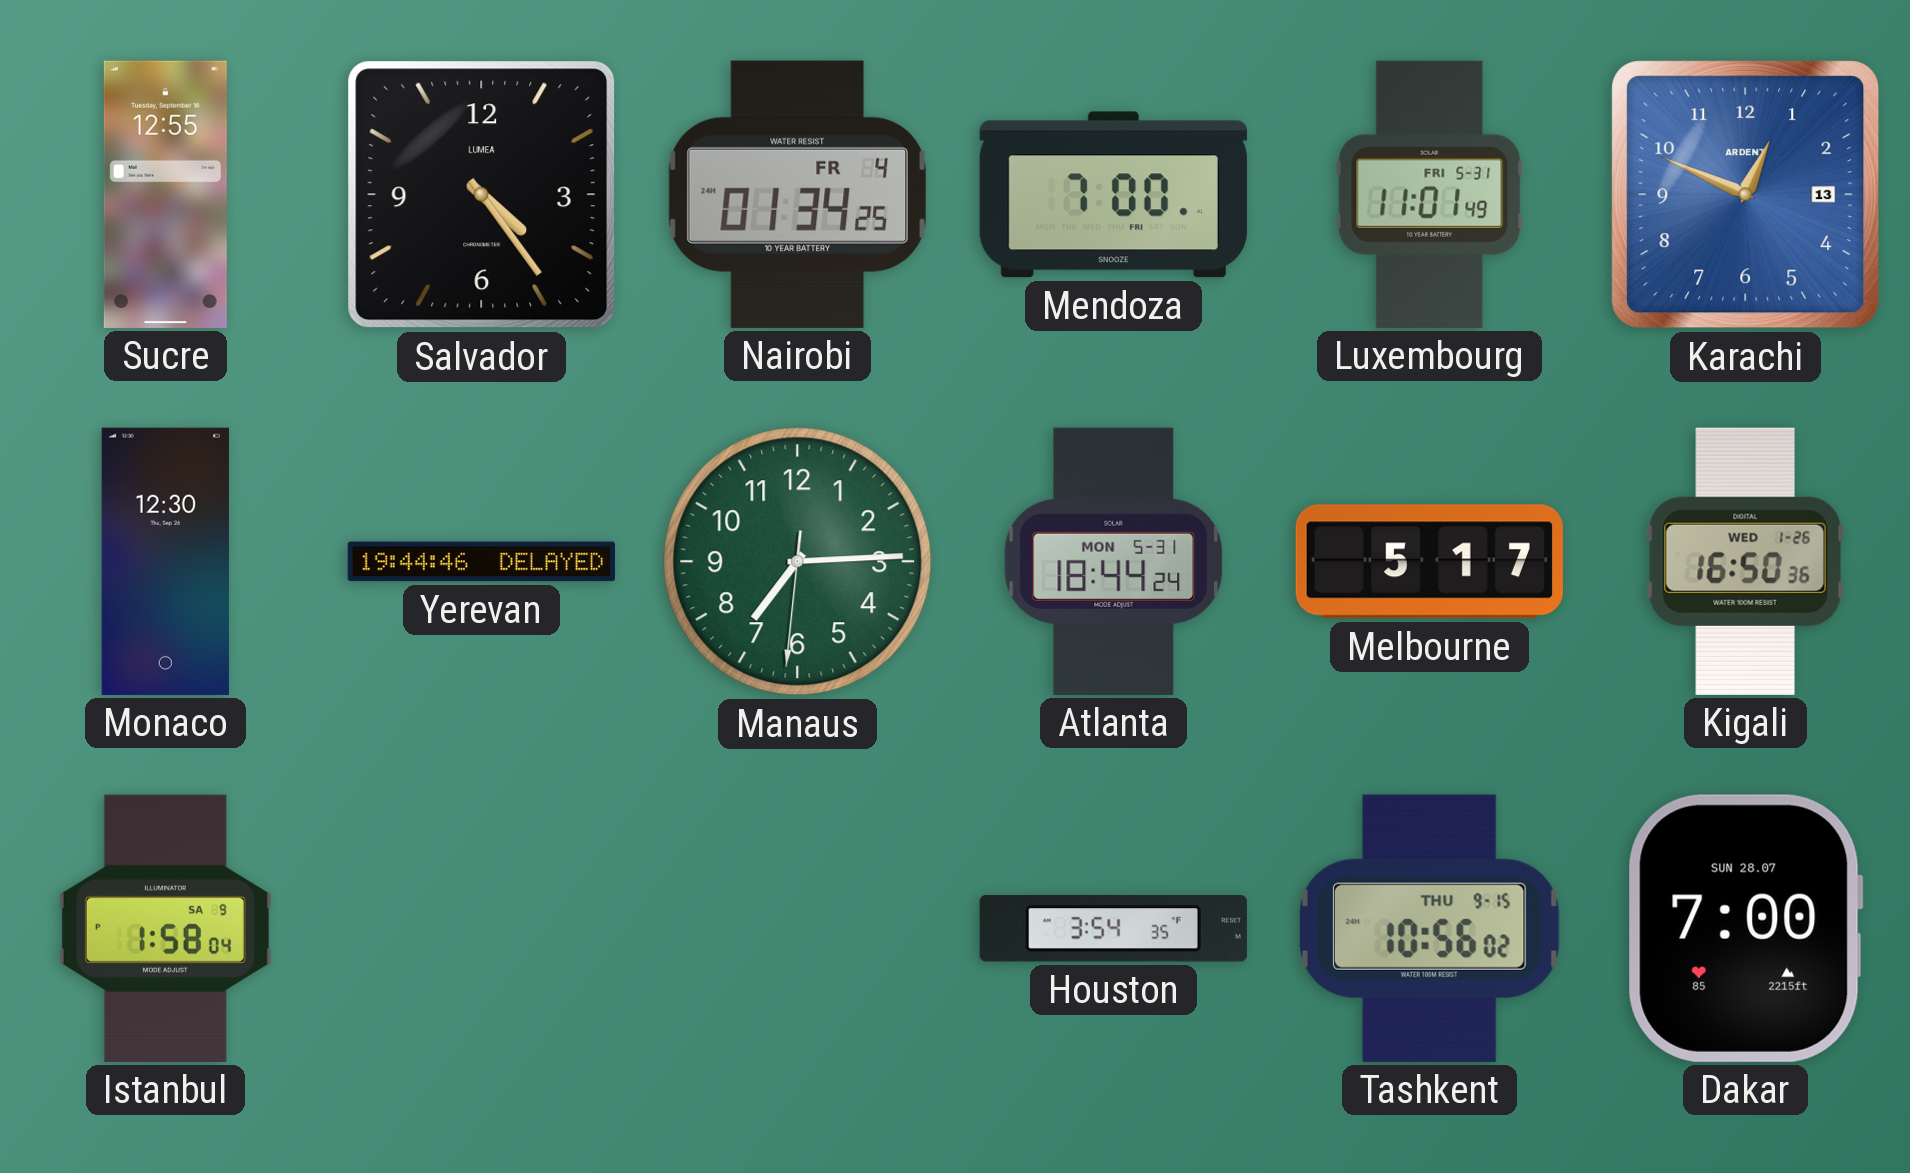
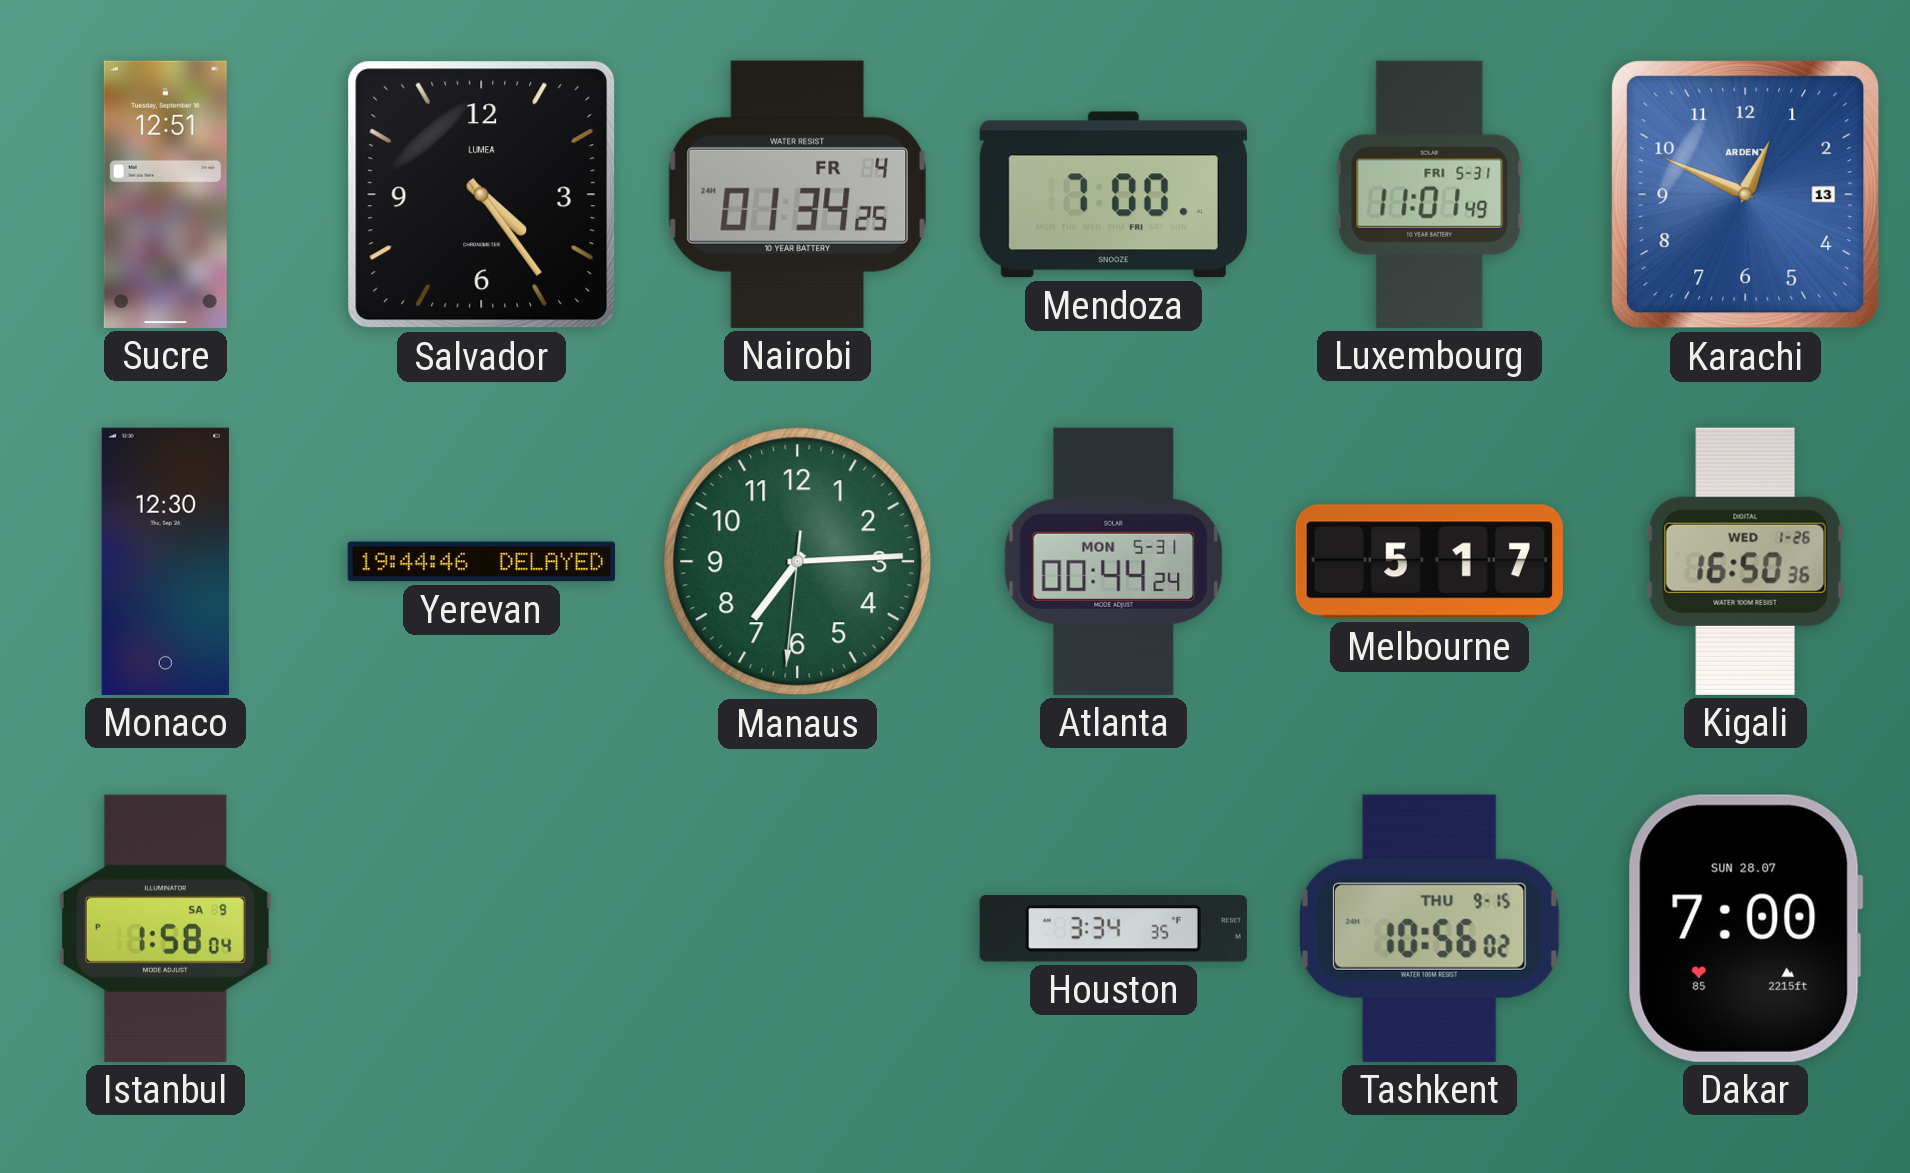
Sucre: 12:55 -> 12:51 (165, 194)
Atlanta: 18:44 -> 00:44 (1114, 561)
Houston: 3:54 -> 3:34 (1113, 929)
